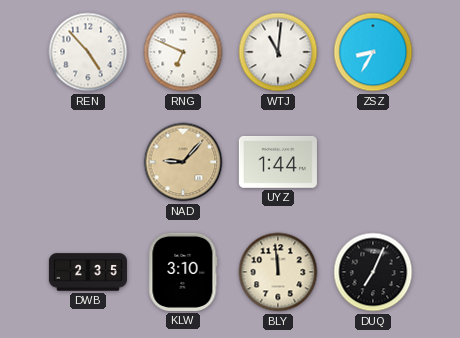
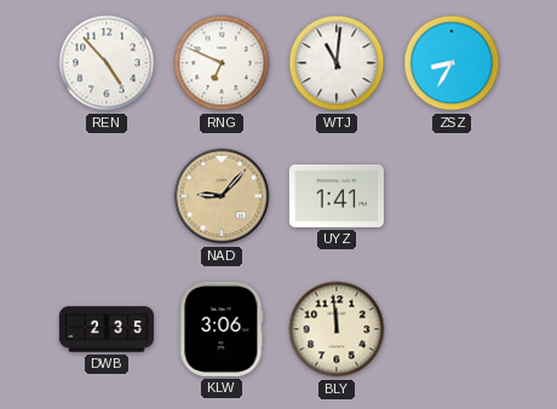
UYZ: 1:44 -> 1:41 (337, 196)
KLW: 3:10 -> 3:06 (222, 329)
DUQ: 7:04 -> none (373, 272)
